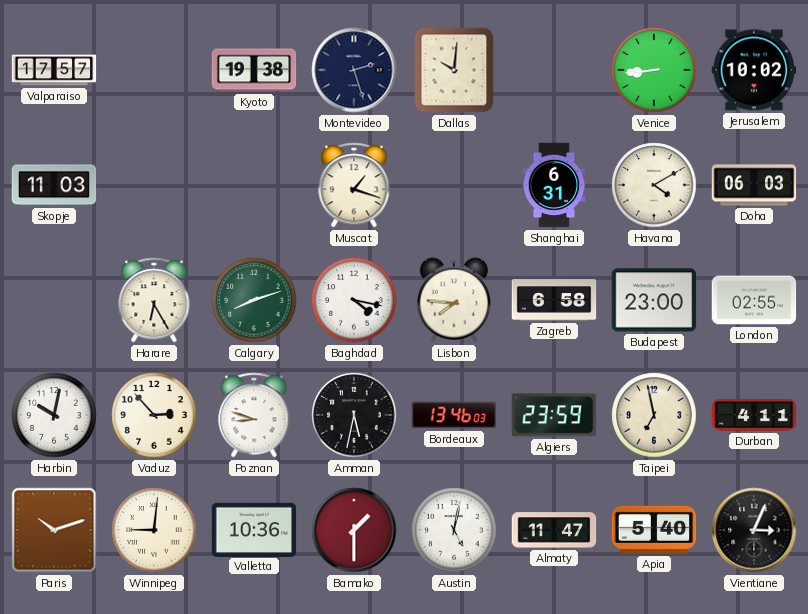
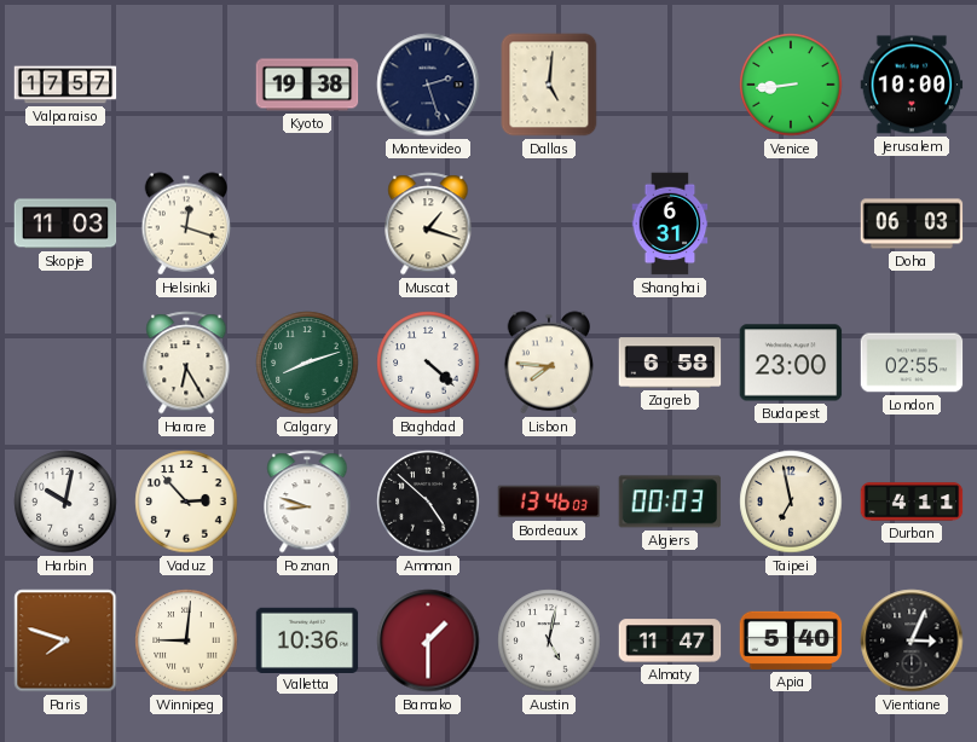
Dallas: 10:01 -> 5:01 (549, 85)
Jerusalem: 10:02 -> 10:00 (912, 85)
Helsinki: none -> 12:18 (186, 224)
Havana: 4:10 -> none (654, 185)
Baghdad: 4:17 -> 4:22 (428, 363)
Amman: 5:32 -> 4:52 (428, 502)
Algiers: 23:59 -> 00:03 (670, 502)
Paris: 10:12 -> 7:48 (65, 640)
